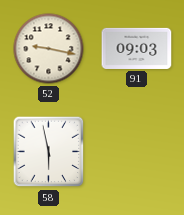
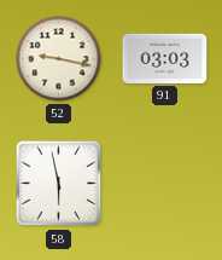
91: 09:03 -> 03:03 (165, 58)
